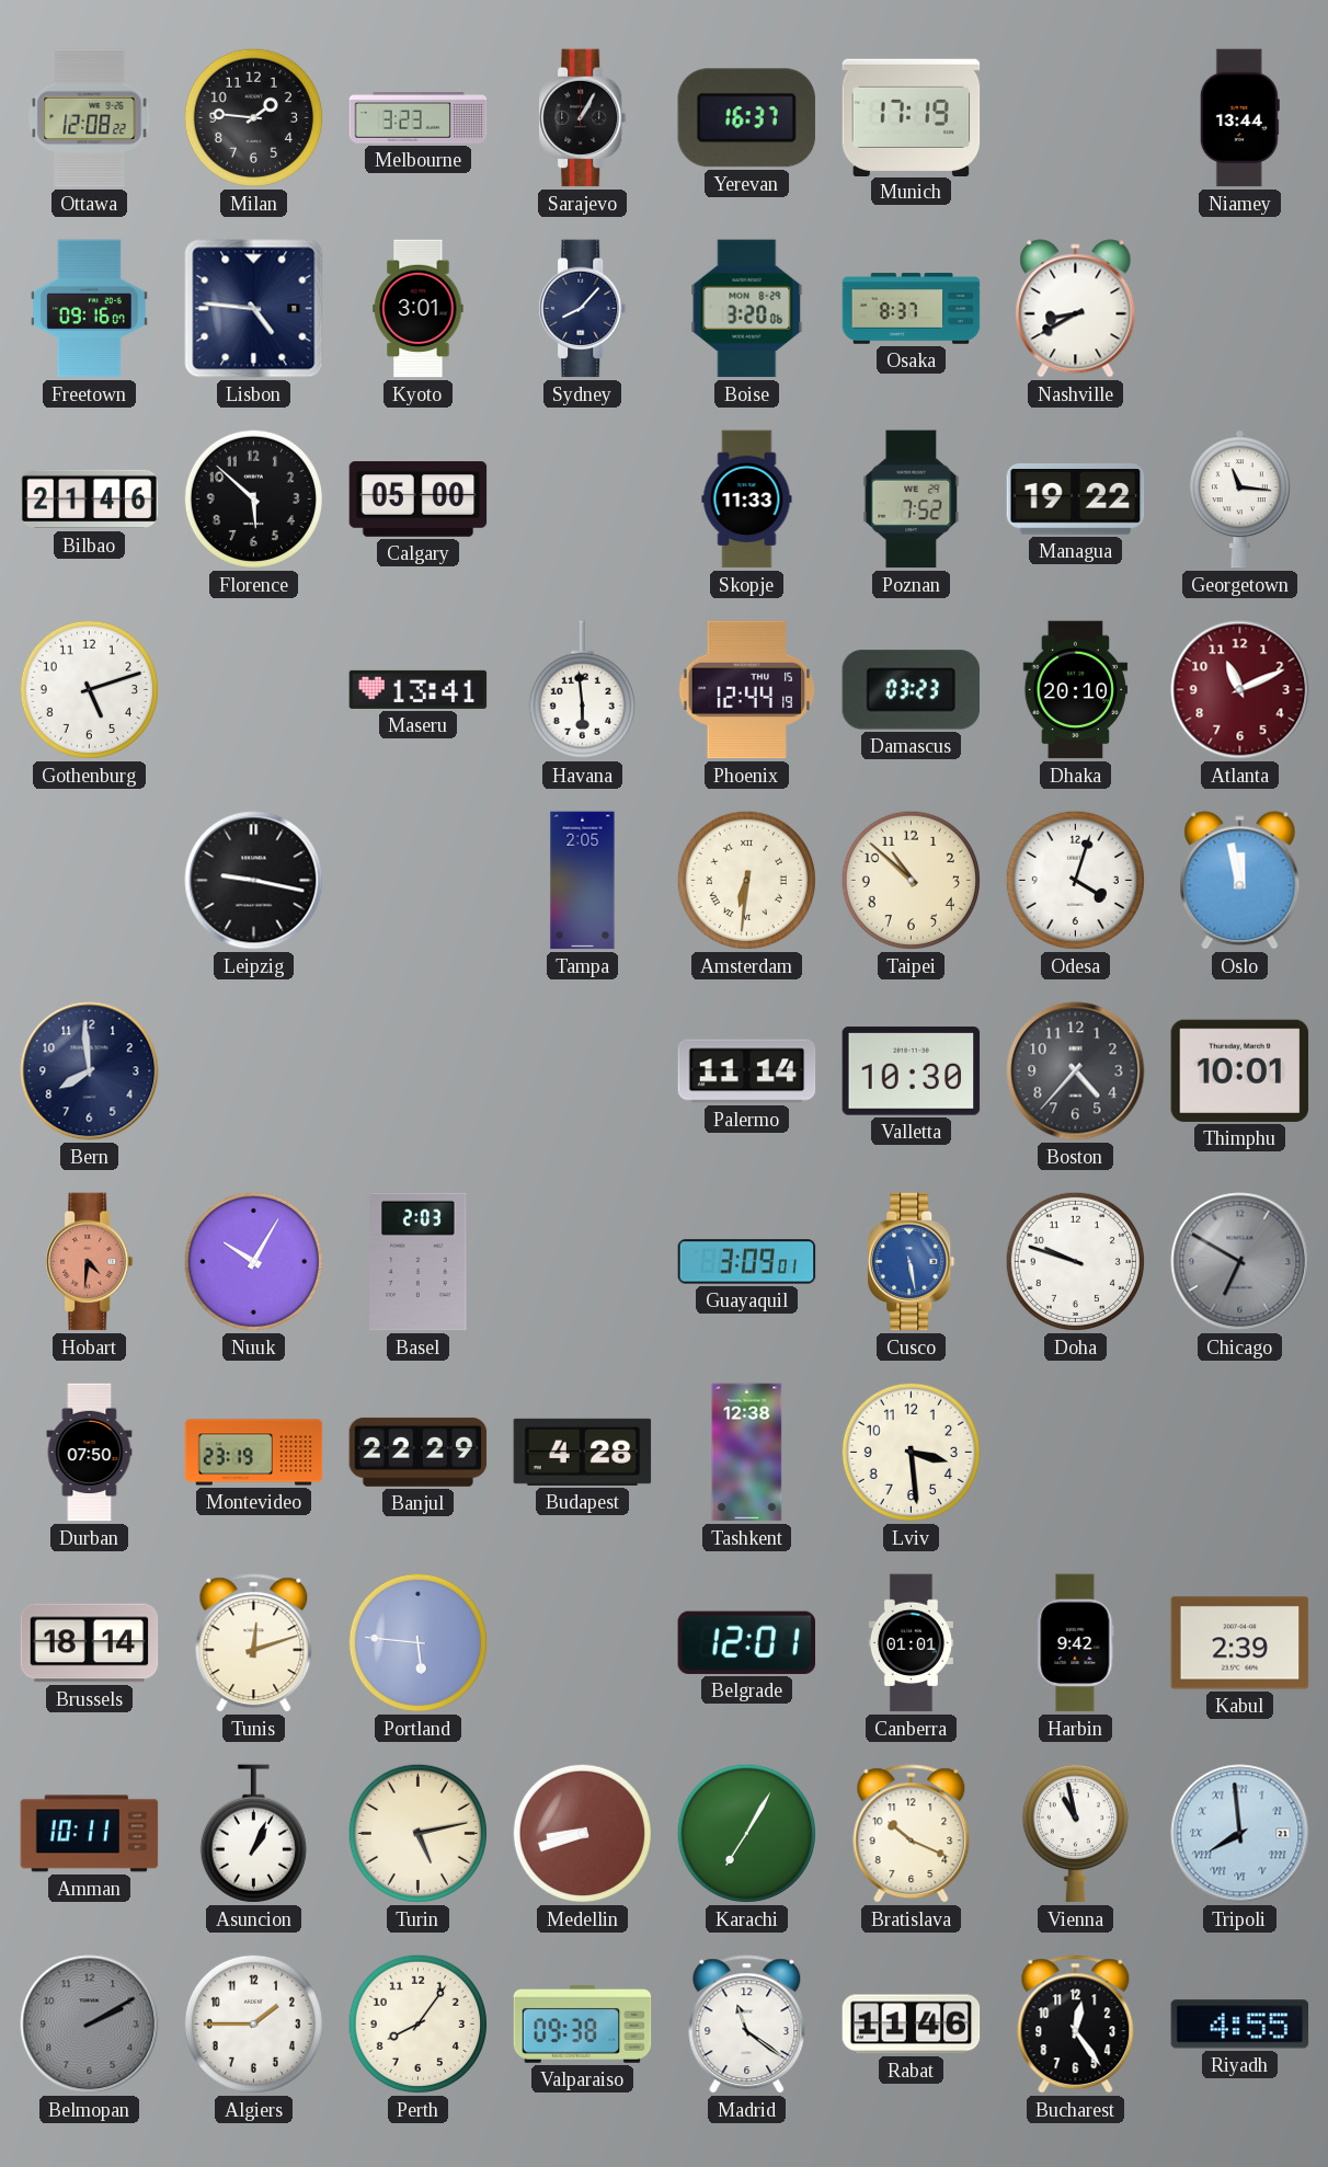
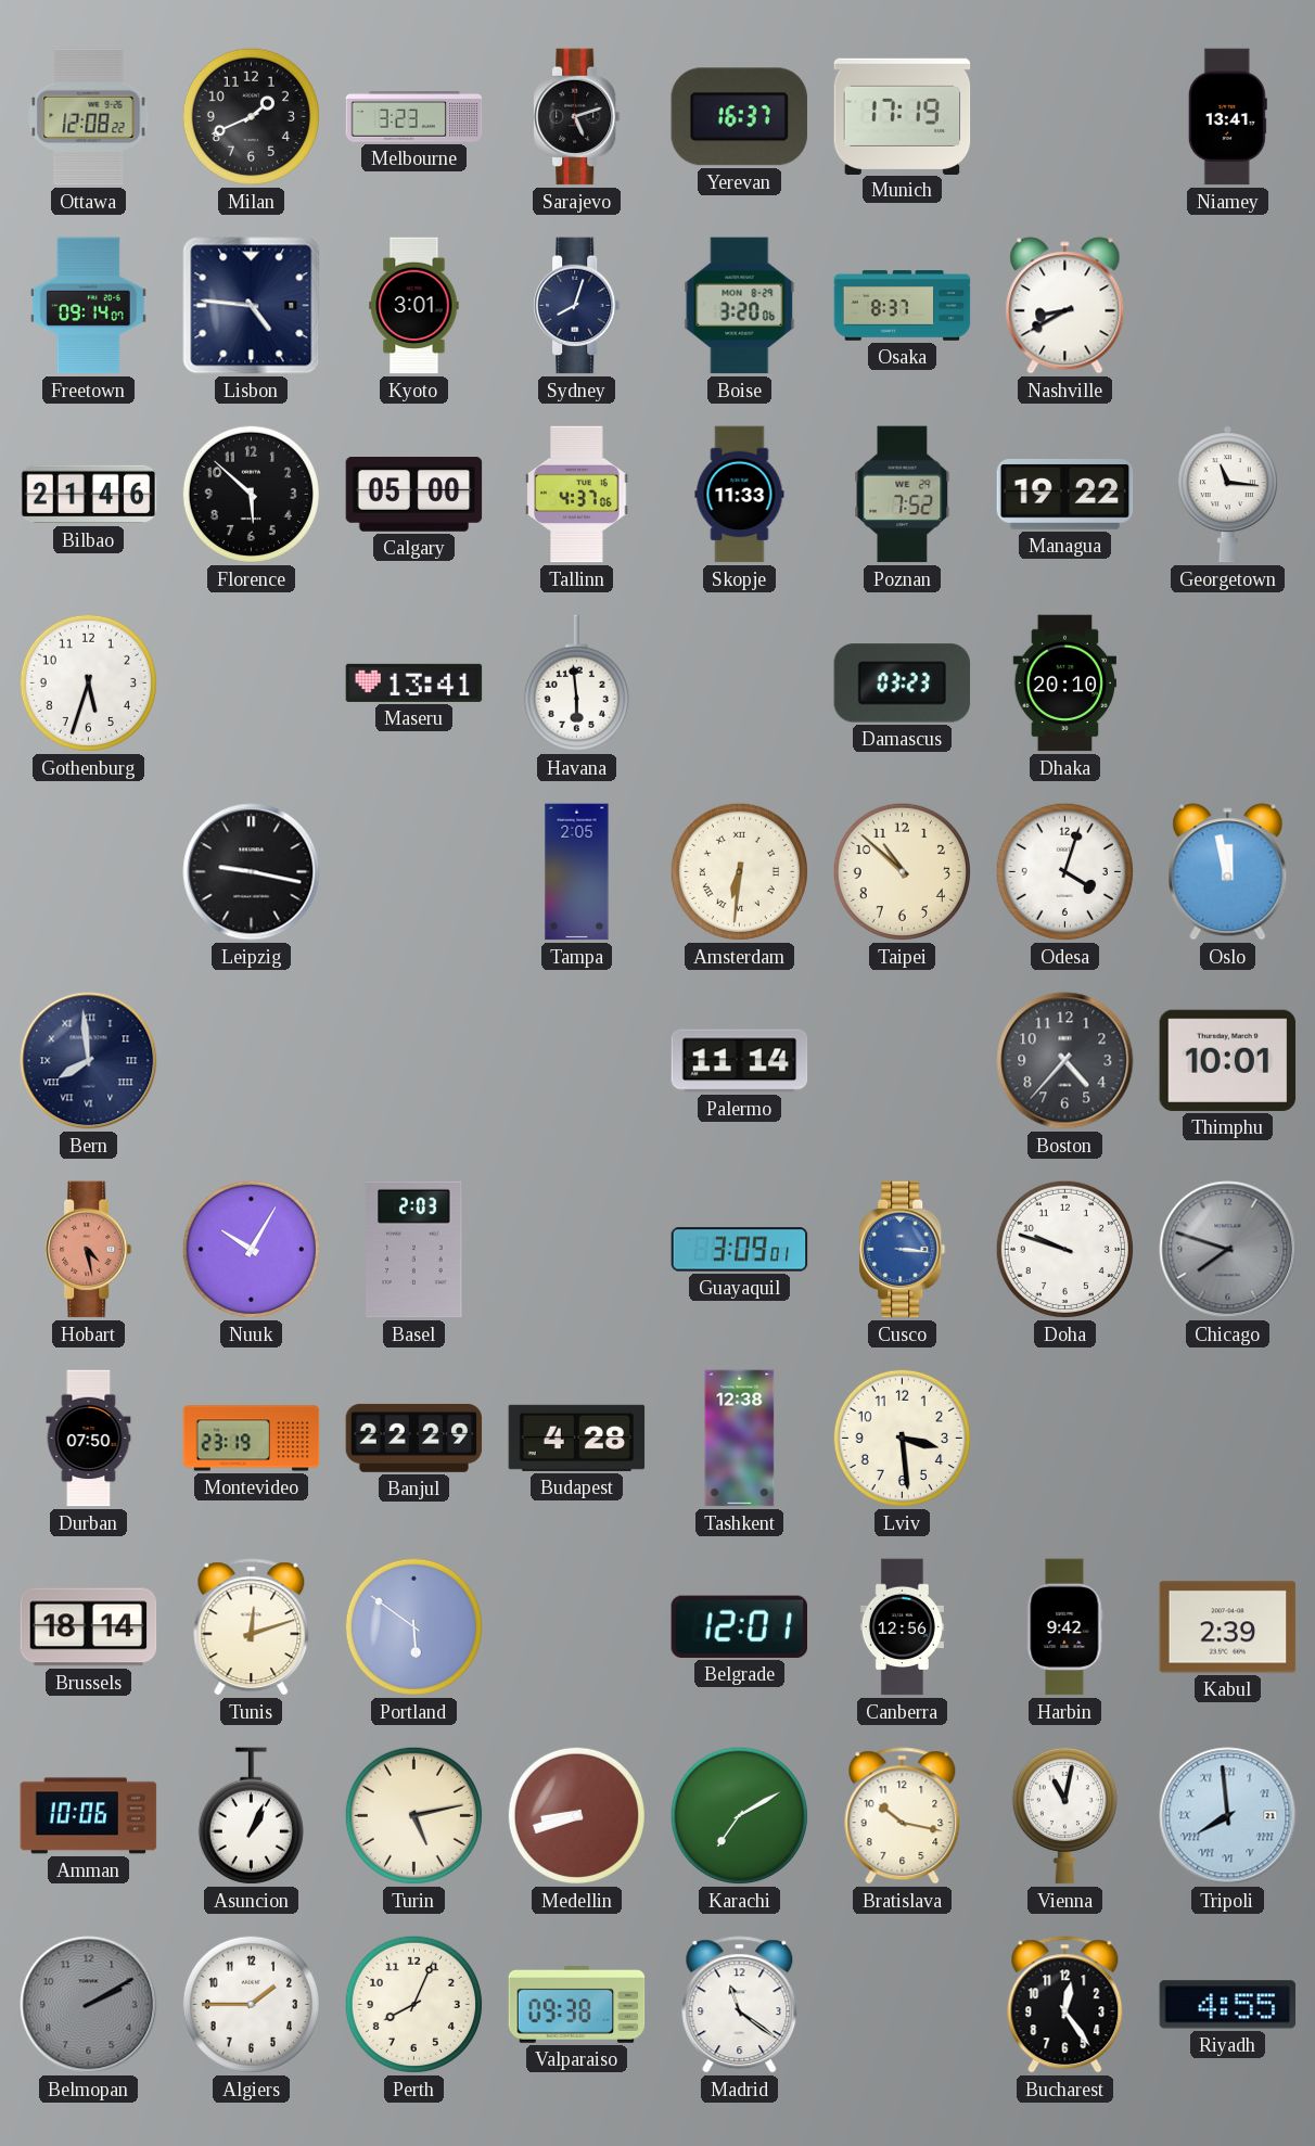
Milan: 1:46 -> 1:41 (251, 116)
Sarajevo: 1:05 -> 5:12 (577, 117)
Niamey: 13:44 -> 13:41 (1227, 117)
Freetown: 09:16 -> 09:14 (88, 306)
Sydney: 8:07 -> 8:03 (577, 306)
Tallinn: none -> 4:37 (577, 495)
Gothenburg: 5:12 -> 5:33 (88, 682)
Phoenix: 12:44 -> none (747, 690)
Atlanta: 11:11 -> none (1240, 690)
Bern numerals: Arabic -> Roman (89, 1061)
Valletta: 10:30 -> none (912, 1071)
Hobart: 4:31 -> 4:28 (89, 1250)
Cusco: 5:28 -> 3:16 (903, 1250)
Chicago: 6:50 -> 7:48 (1228, 1250)
Portland: 5:46 -> 5:51 (413, 1626)
Canberra: 01:01 -> 12:56 (902, 1627)
Amman: 10:11 -> 10:06 (89, 1816)
Karachi: 7:05 -> 7:10 (739, 1815)
Bratislava: 10:19 -> 10:17 (903, 1816)
Vienna: 10:58 -> 11:02 (1064, 1815)
Perth: 8:06 -> 8:04 (413, 2004)
Rabat: 11:46 -> none (912, 2025)
